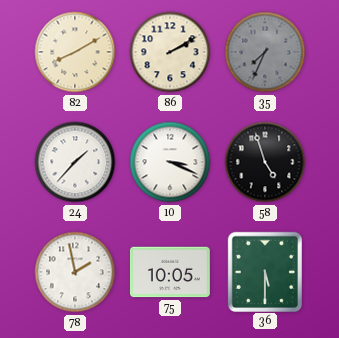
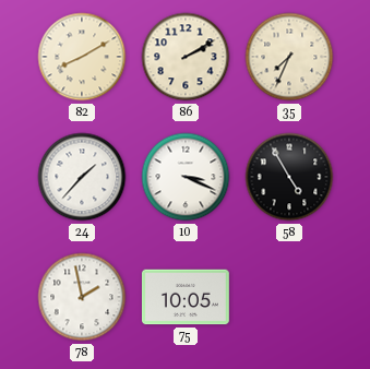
35 dial: grey -> cream (289, 57)
58: 4:57 -> 4:55 (289, 177)
36: 5:30 -> none (264, 271)
